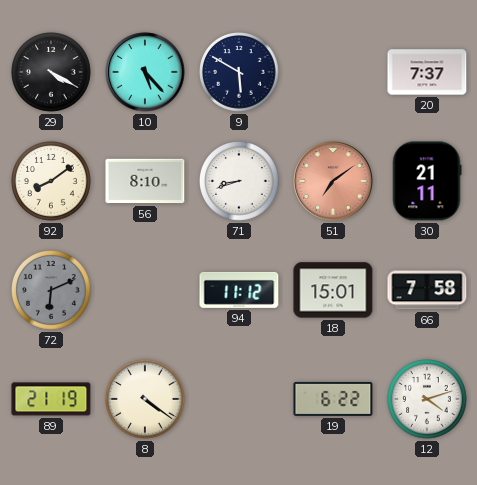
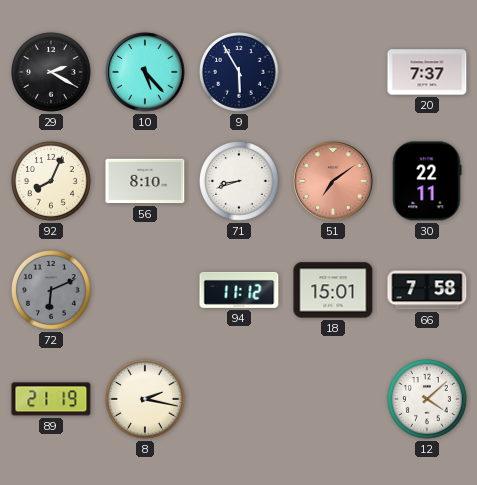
29: 4:20 -> 2:20 (52, 73)
9: 5:50 -> 5:55 (240, 73)
92: 8:09 -> 8:04 (52, 182)
30: 21:11 -> 22:11 (427, 181)
8: 4:21 -> 2:17 (146, 400)
19: 6:22 -> none (333, 399)
12: 4:12 -> 4:08 (428, 400)
